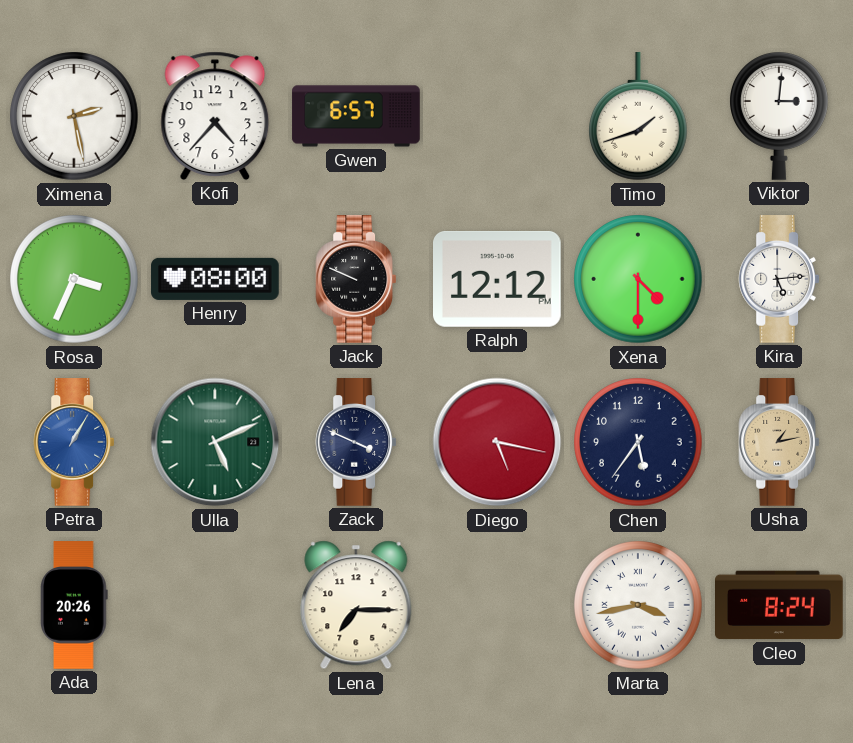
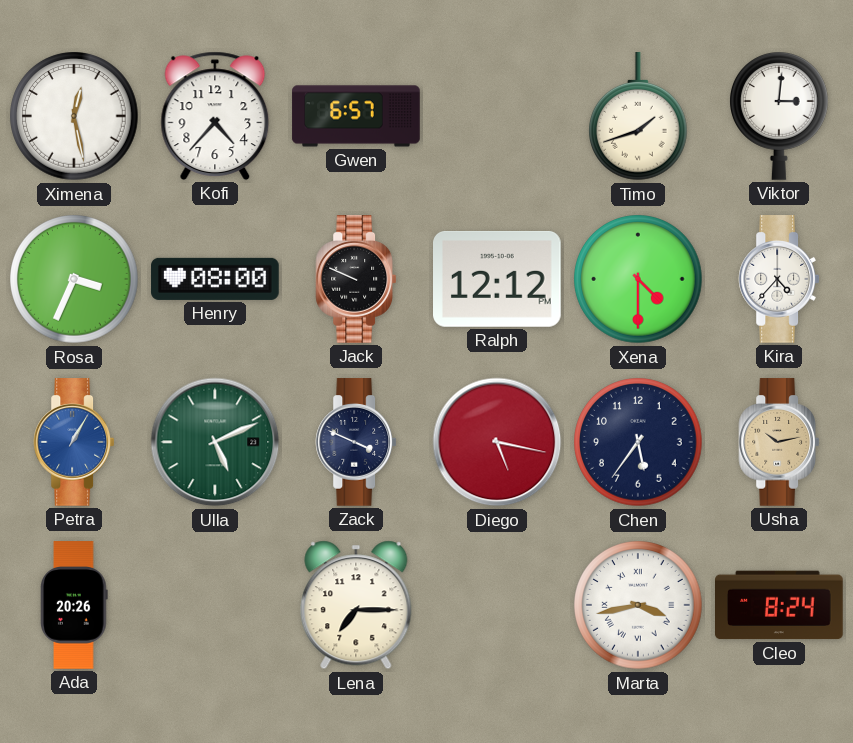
Ximena: 2:28 -> 12:28 (74, 116)
Kira: 5:14 -> 4:37 (779, 279)
Usha: 1:13 -> 10:13 (779, 442)
